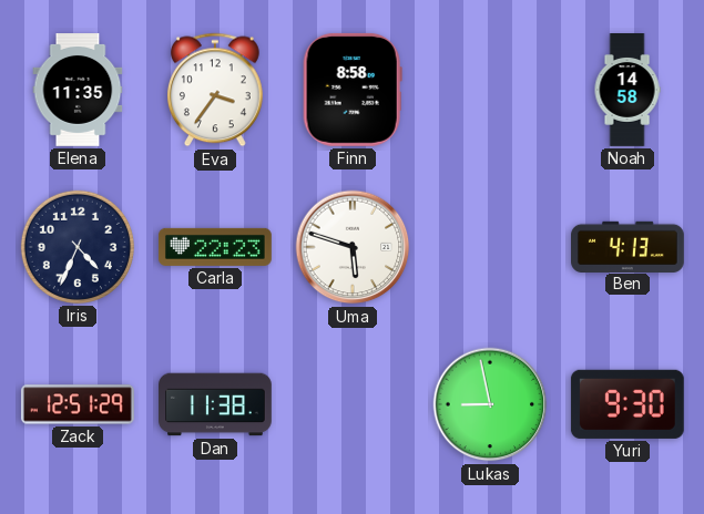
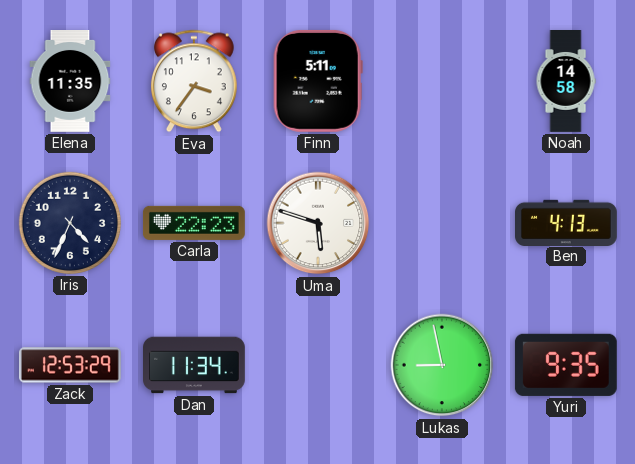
Finn: 8:58 -> 5:11 (318, 81)
Zack: 12:51 -> 12:53 (70, 365)
Dan: 11:38 -> 11:34 (195, 365)
Yuri: 9:30 -> 9:35 (566, 365)
